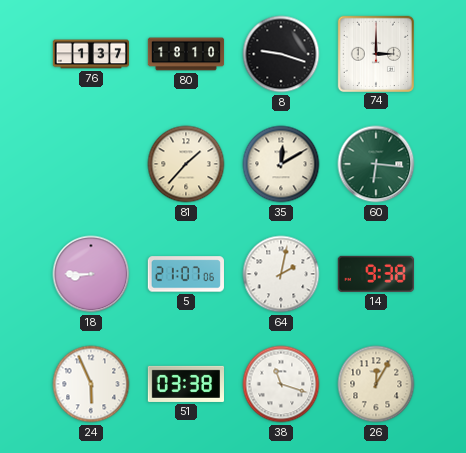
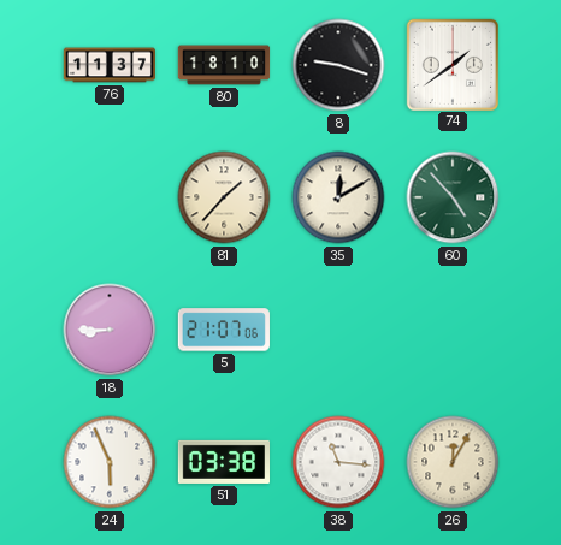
76: 1:37 -> 11:37 (110, 65)
74: 3:00 -> 1:39 (451, 64)
60: 6:16 -> 4:53 (453, 197)
64: 2:02 -> none (281, 274)
14: 9:38 -> none (376, 274)
38: 11:18 -> 11:16 (338, 462)
